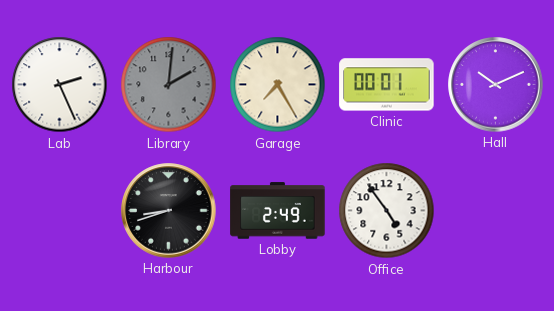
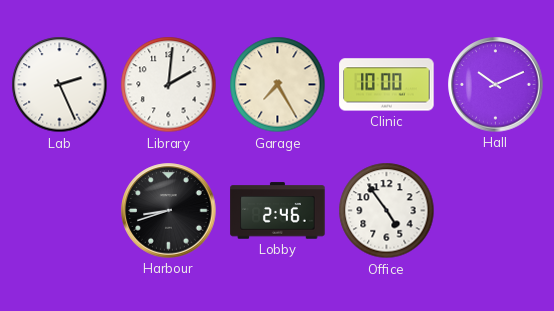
Library dial: grey -> white (169, 85)
Clinic: 00:01 -> 10:00 (387, 85)
Lobby: 2:49 -> 2:46 (278, 211)
